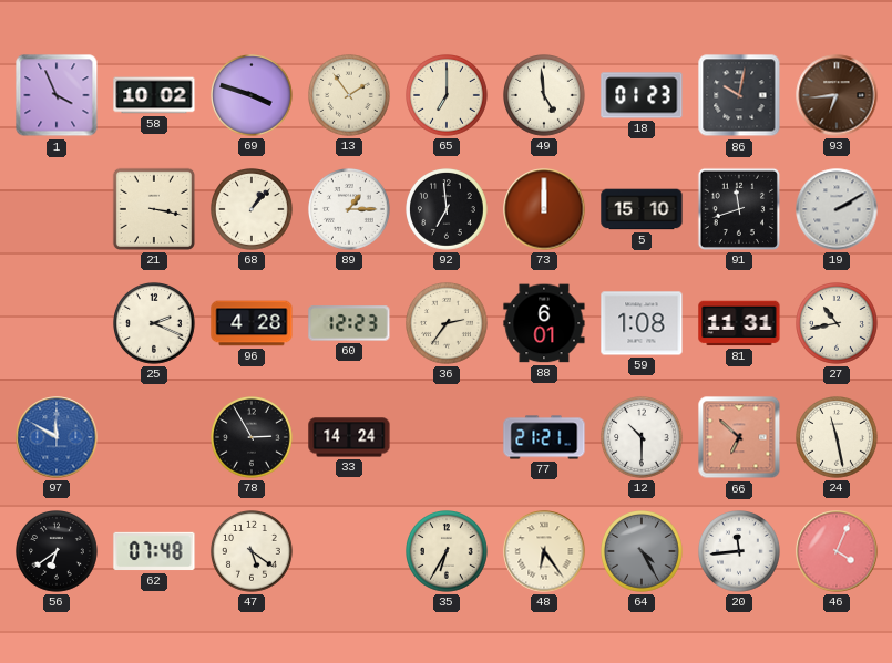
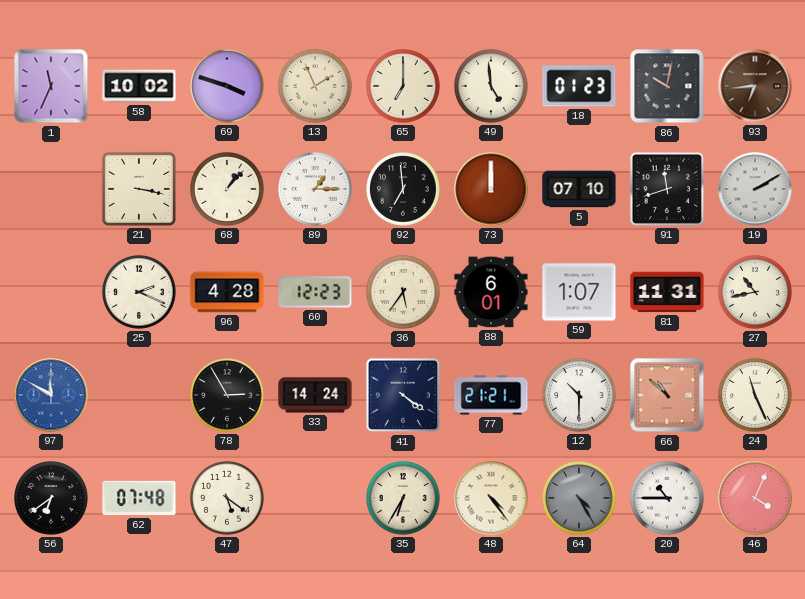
1: 3:56 -> 11:34 (51, 86)
13: 1:54 -> 1:56 (316, 87)
5: 15:10 -> 07:10 (579, 189)
36: 2:36 -> 5:36 (404, 293)
59: 1:08 -> 1:07 (579, 292)
41: none -> 4:21 (403, 395)
66: 6:52 -> 10:52 (667, 395)
24: 11:28 -> 11:26 (756, 396)
48: 6:24 -> 4:24 (491, 498)
20: 11:44 -> 10:45 (668, 499)
